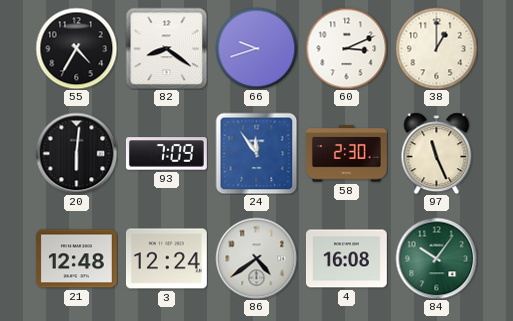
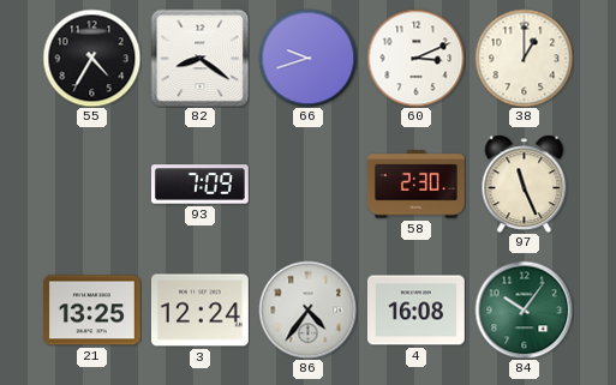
20: 6:01 -> none (76, 153)
24: 11:54 -> none (256, 153)
21: 12:48 -> 13:25 (91, 311)
86: 4:39 -> 4:36 (307, 309)
